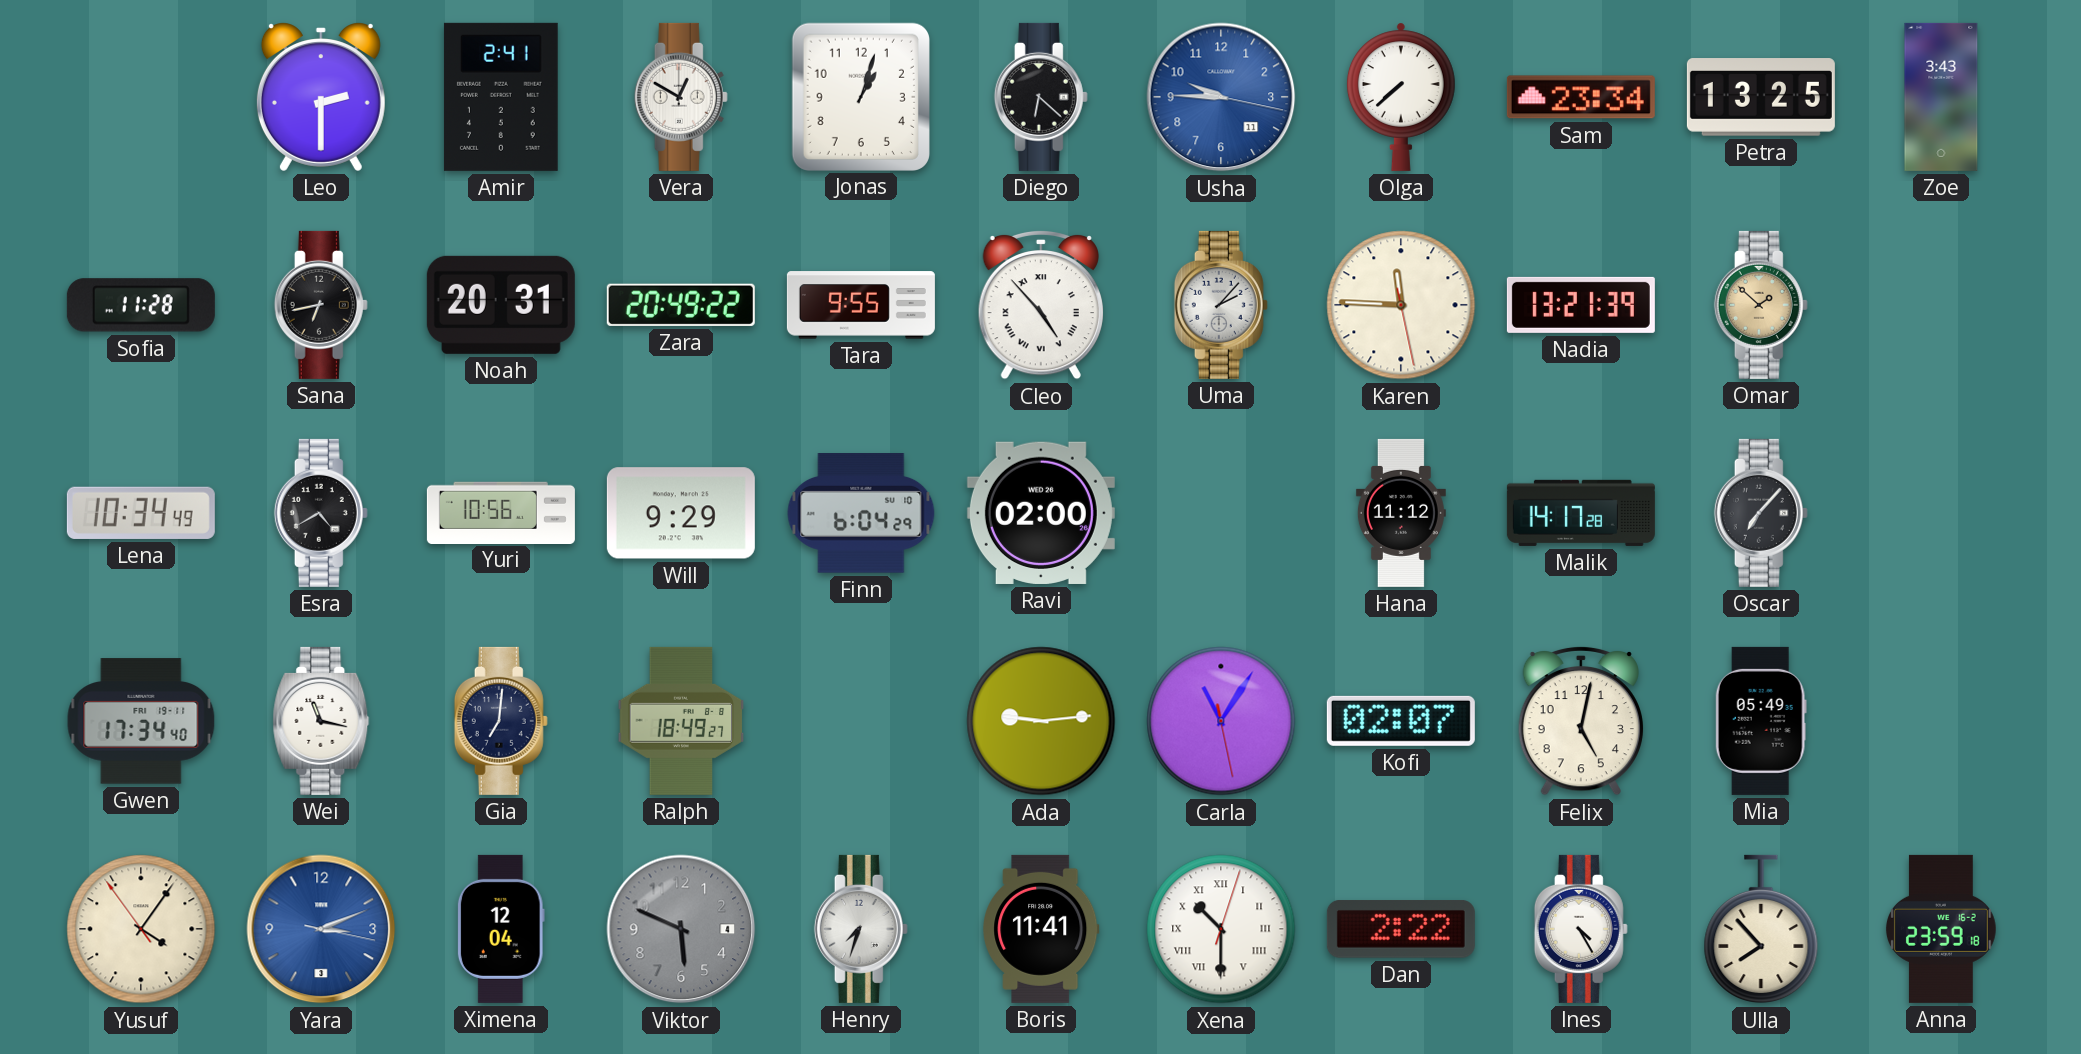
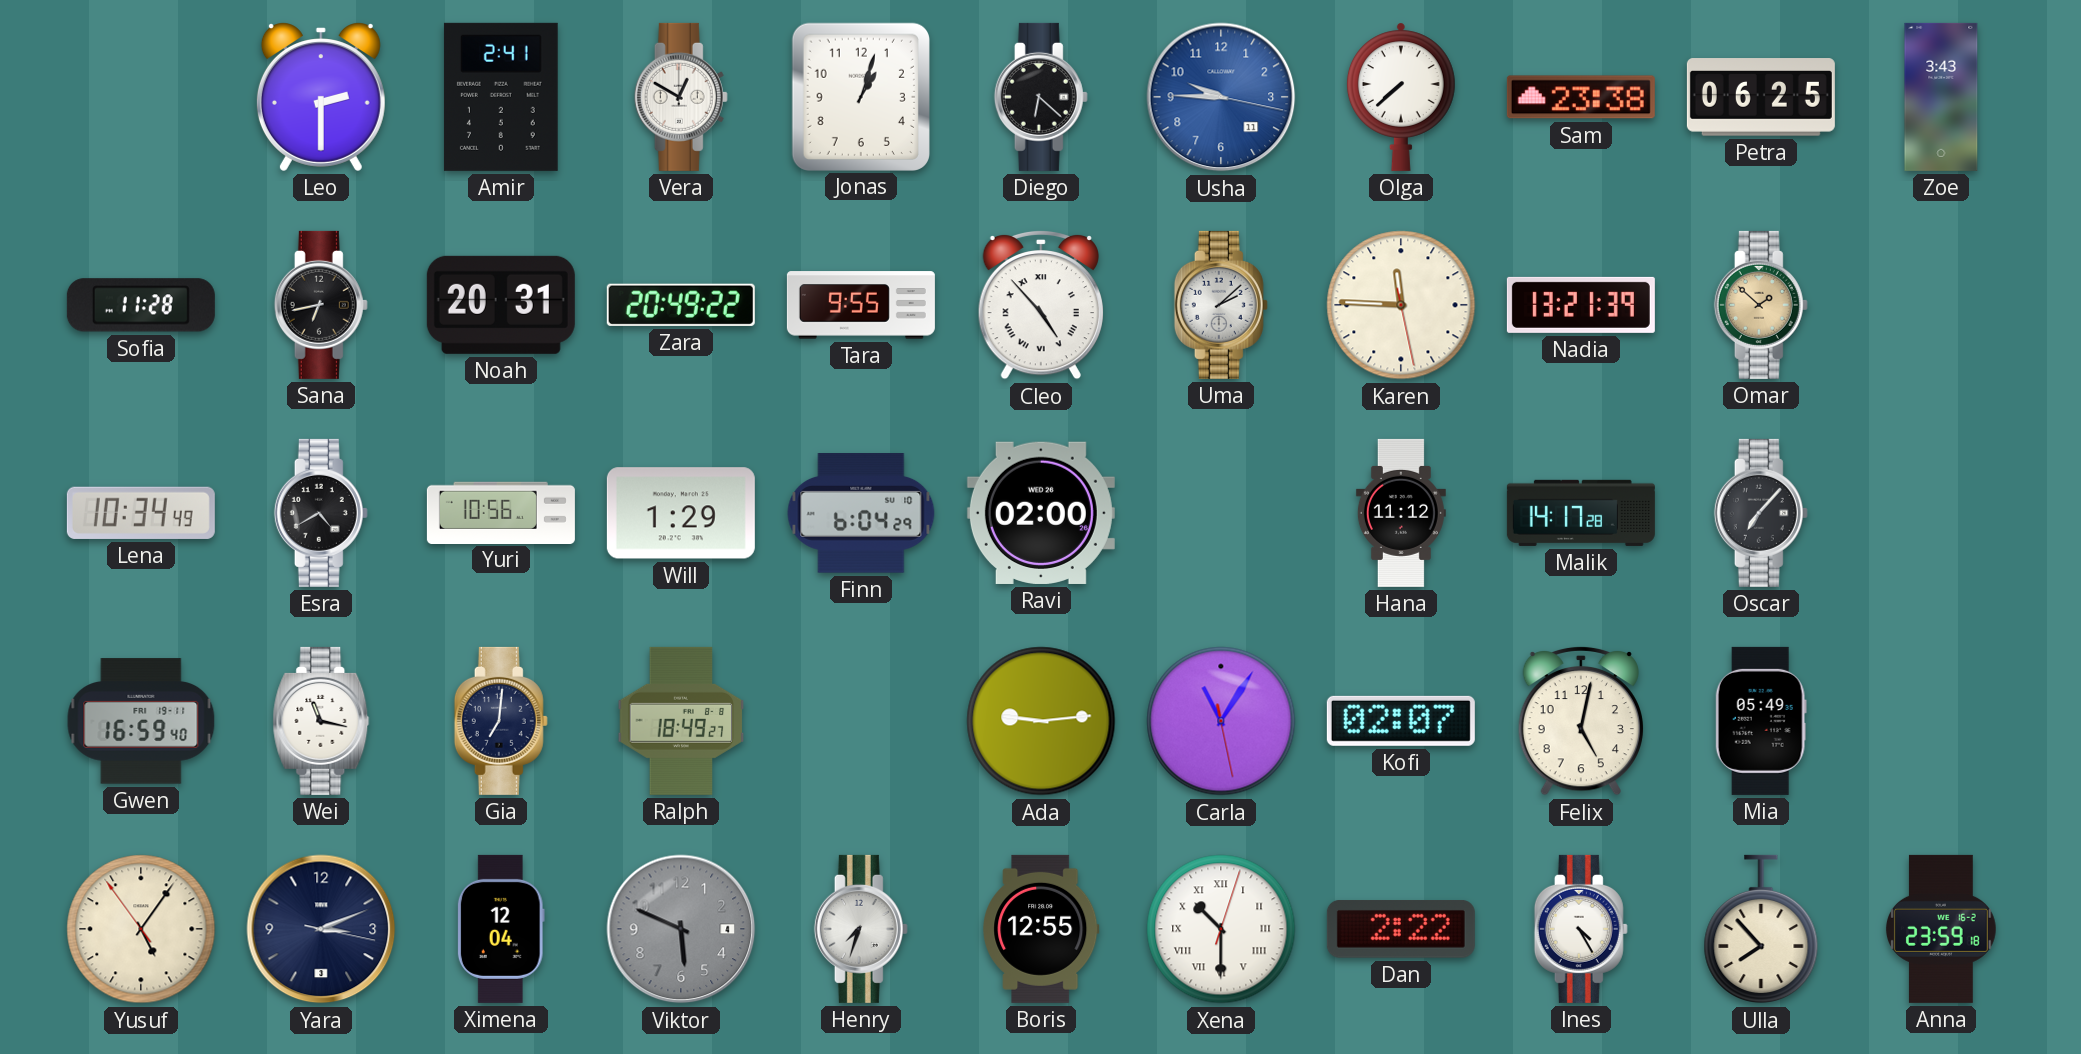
Sam: 23:34 -> 23:38 (1581, 97)
Petra: 13:25 -> 06:25 (1761, 97)
Uma: 2:07 -> 2:08 (1221, 305)
Will: 9:29 -> 1:29 (681, 513)
Gwen: 17:34 -> 16:59 (141, 721)
Yusuf: 4:05 -> 5:05 (141, 929)
Yara dial: blue -> navy (321, 929)
Boris: 11:41 -> 12:55 (1041, 929)
